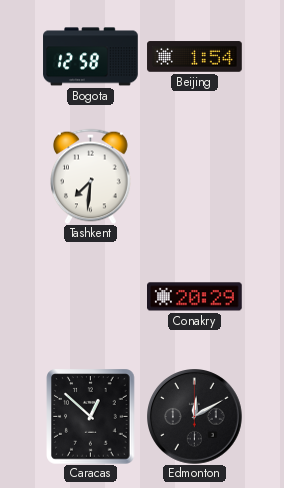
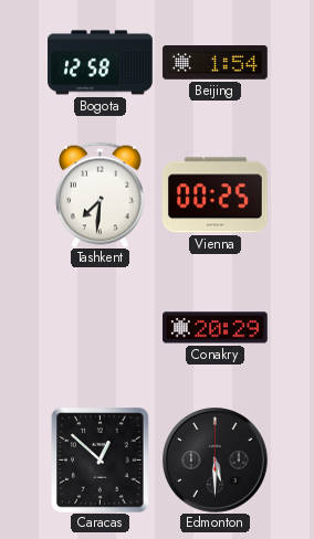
Vienna: none -> 00:25 (214, 195)
Edmonton: 12:10 -> 5:30 (216, 461)
